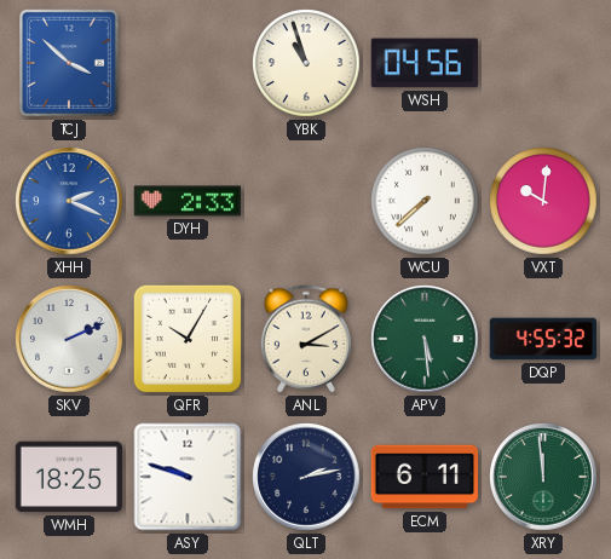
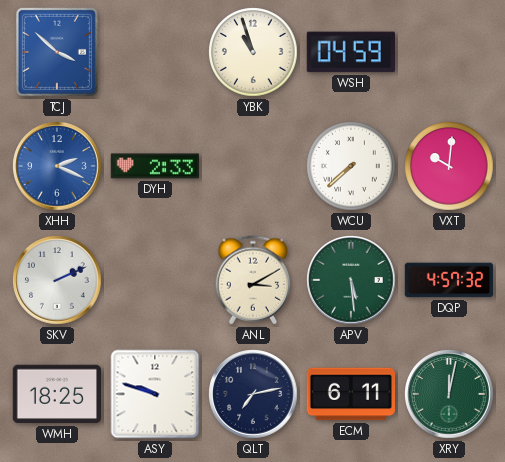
WSH: 04:56 -> 04:59 (350, 52)
QFR: 10:05 -> none (188, 339)
DQP: 4:55 -> 4:57 (449, 280)
QLT: 2:13 -> 7:13 (253, 394)
XRY: 11:59 -> 12:02 (449, 394)
